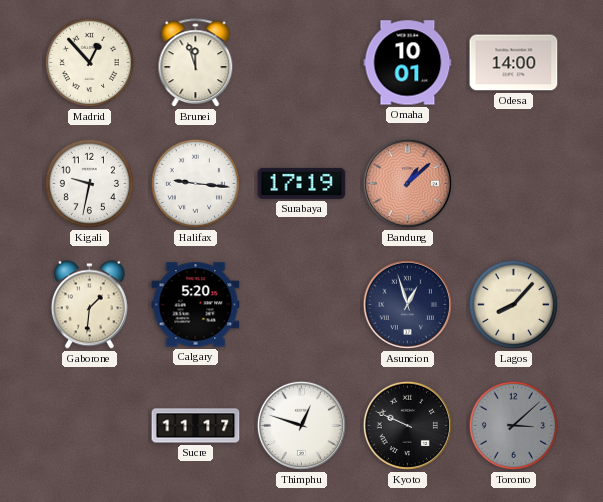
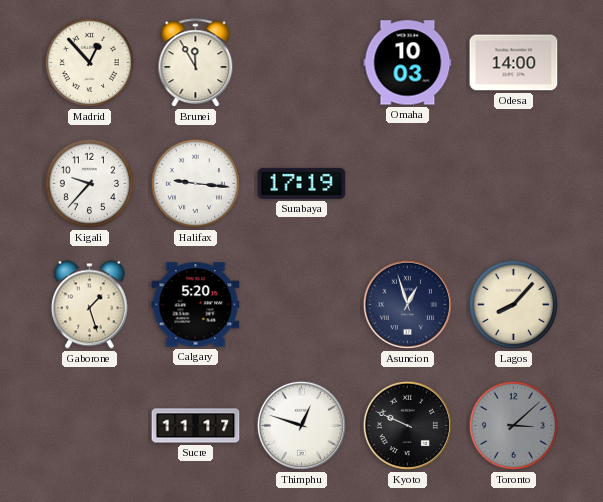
Brunei: 11:57 -> 11:55 (196, 63)
Omaha: 10:01 -> 10:03 (408, 63)
Kigali: 9:32 -> 9:37 (89, 183)
Bandung: 1:08 -> none (407, 183)
Gaborone: 1:31 -> 1:27 (89, 305)
